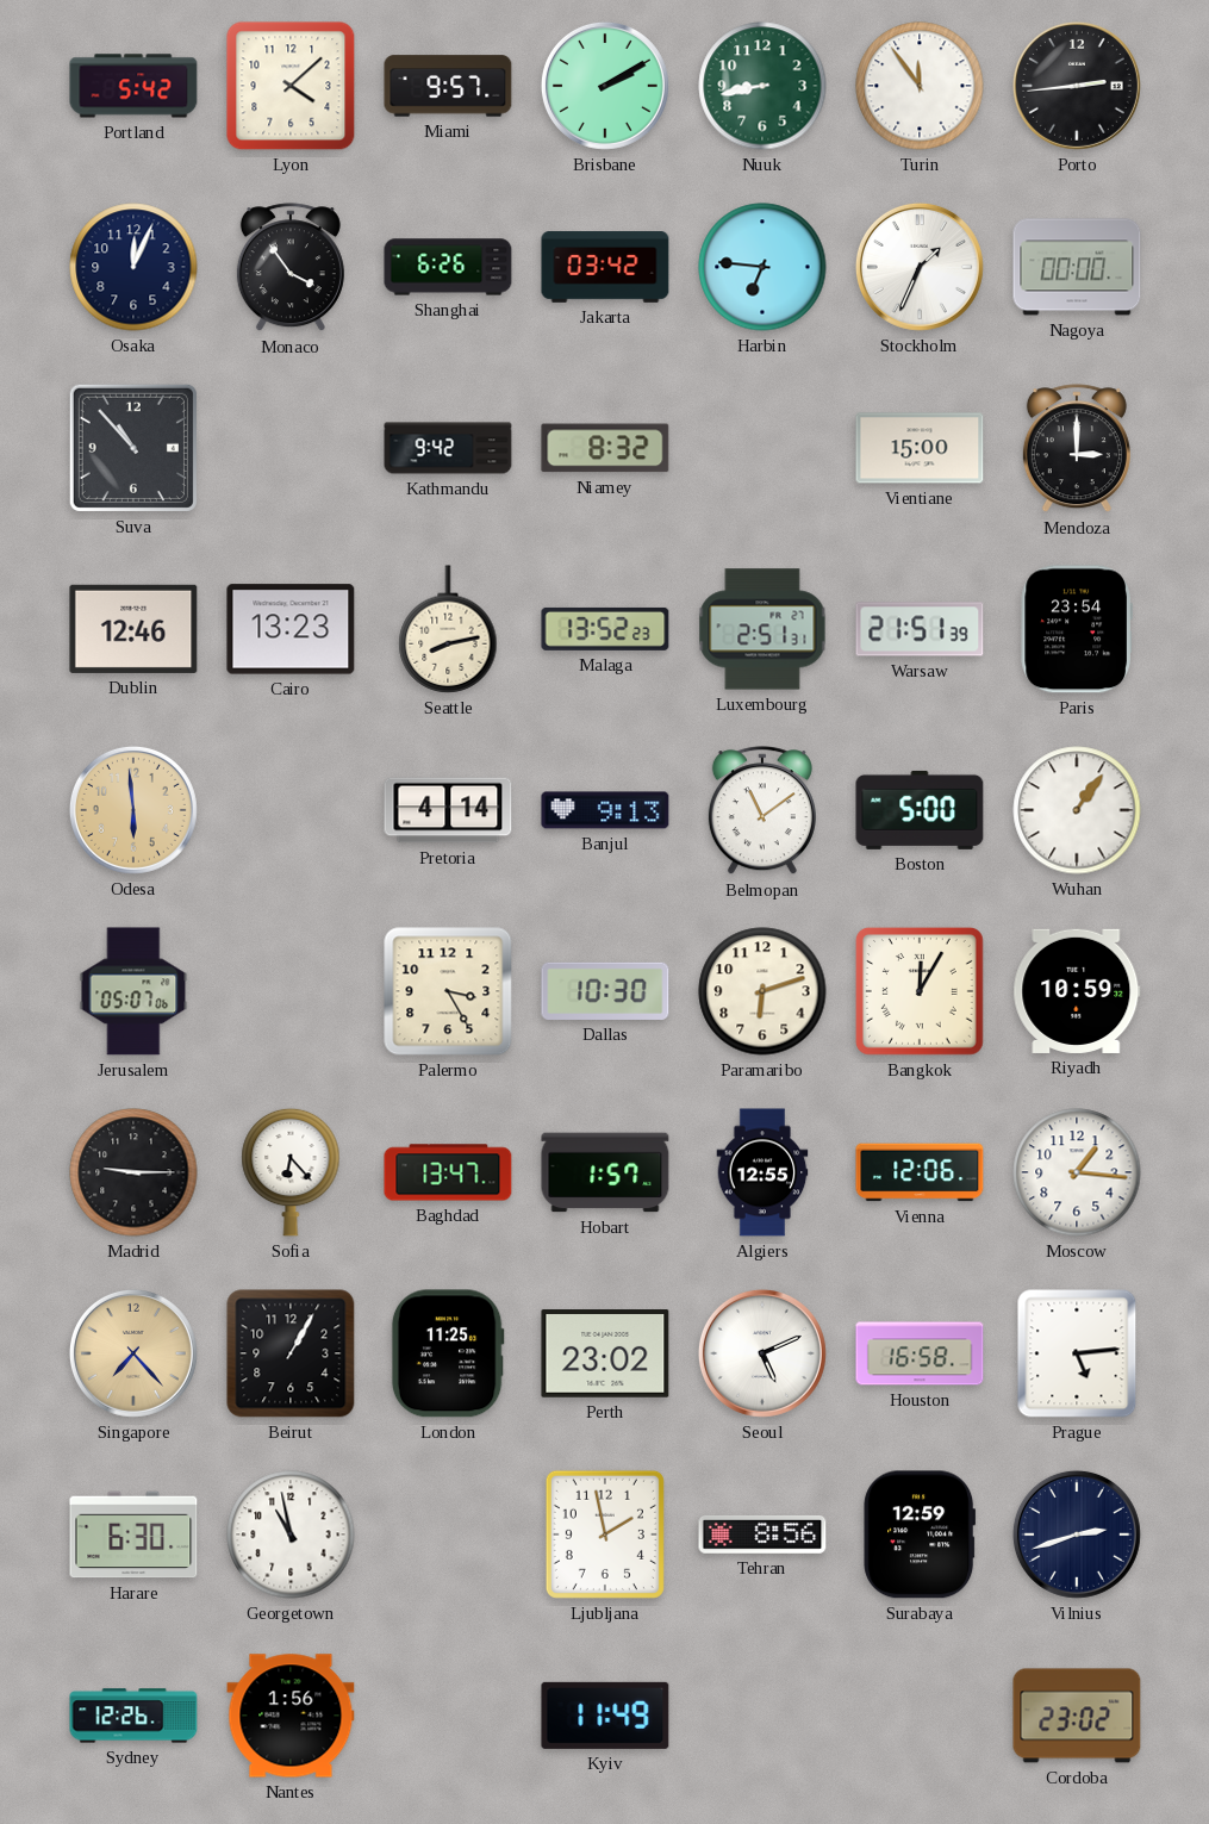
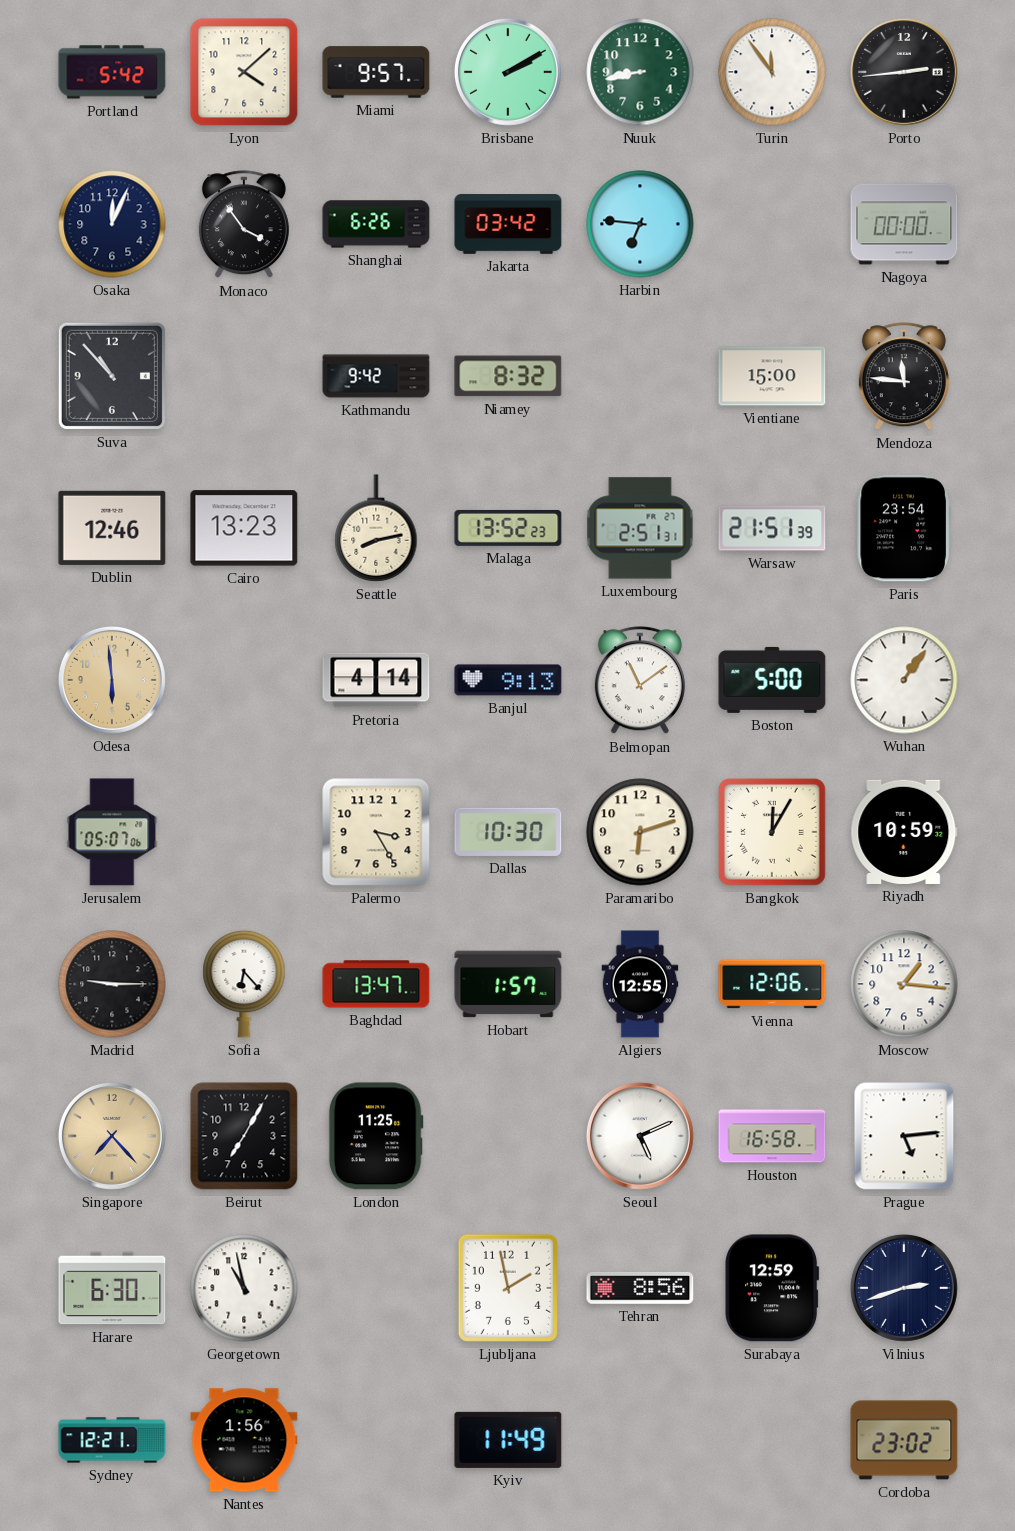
Stockholm: 1:34 -> none (920, 267)
Mendoza: 3:00 -> 11:46 (904, 377)
Beirut: 1:05 -> 7:05 (244, 1136)
Perth: 23:02 -> none (605, 1353)
Sydney: 12:26 -> 12:21 (112, 1440)
